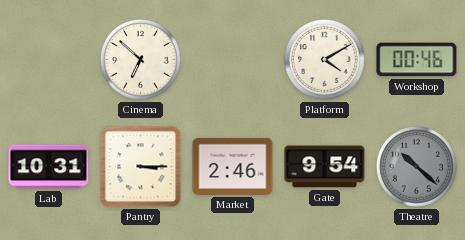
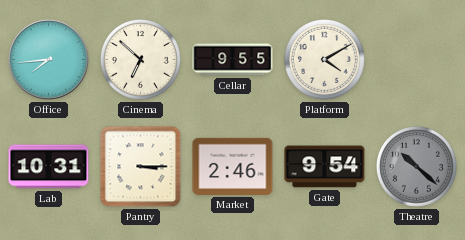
Office: none -> 7:44 (49, 60)
Cellar: none -> 9:55 (233, 60)
Workshop: 00:46 -> none (417, 60)
